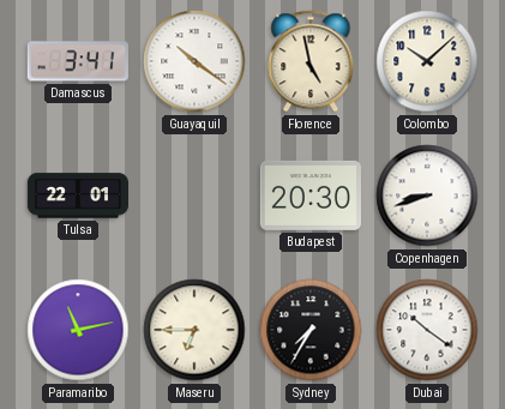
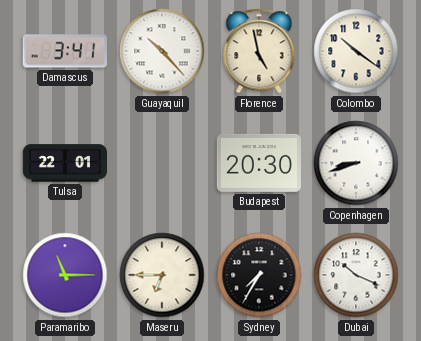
Guayaquil: 10:21 -> 10:23 (162, 51)
Colombo: 10:08 -> 10:21 (356, 51)
Paramaribo: 11:13 -> 11:15 (65, 275)
Dubai: 10:21 -> 10:19 (356, 275)
